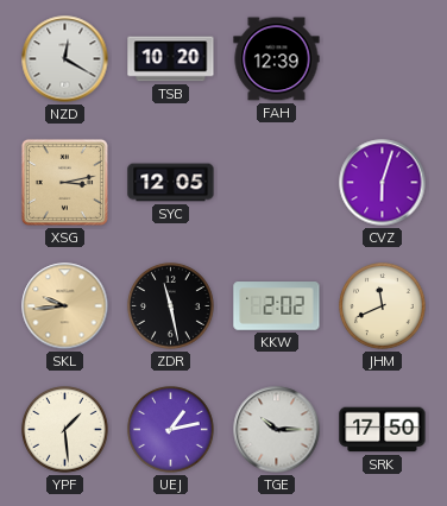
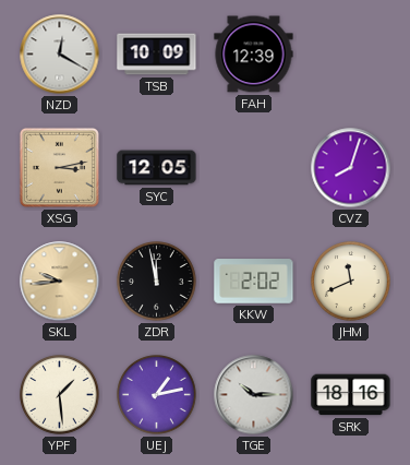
TSB: 10:20 -> 10:09 (157, 55)
CVZ: 6:03 -> 8:03 (351, 168)
ZDR: 11:28 -> 11:58 (157, 282)
SRK: 17:50 -> 18:16 (351, 395)
